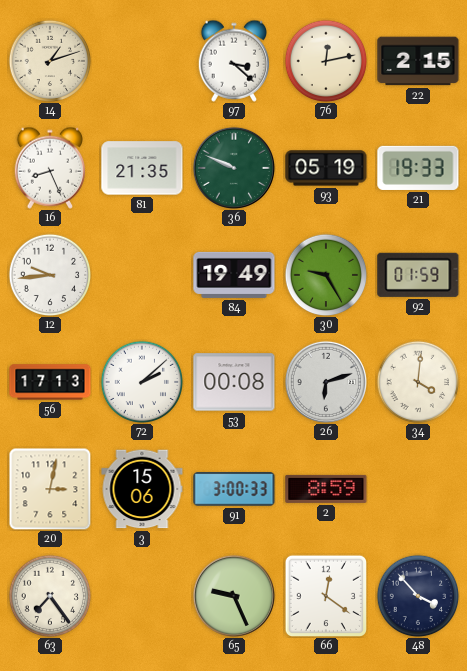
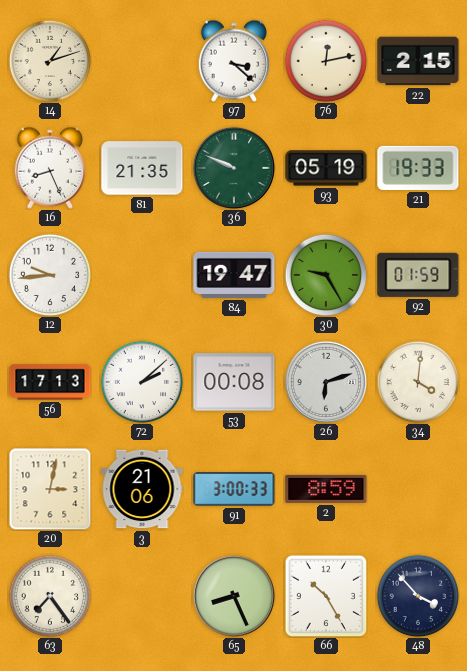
84: 19:49 -> 19:47 (234, 275)
3: 15:06 -> 21:06 (142, 489)
65: 9:26 -> 8:26 (234, 596)
66: 12:21 -> 10:25 (325, 595)
